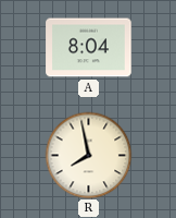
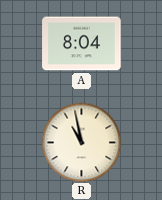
R: 7:58 -> 10:58 (81, 142)
